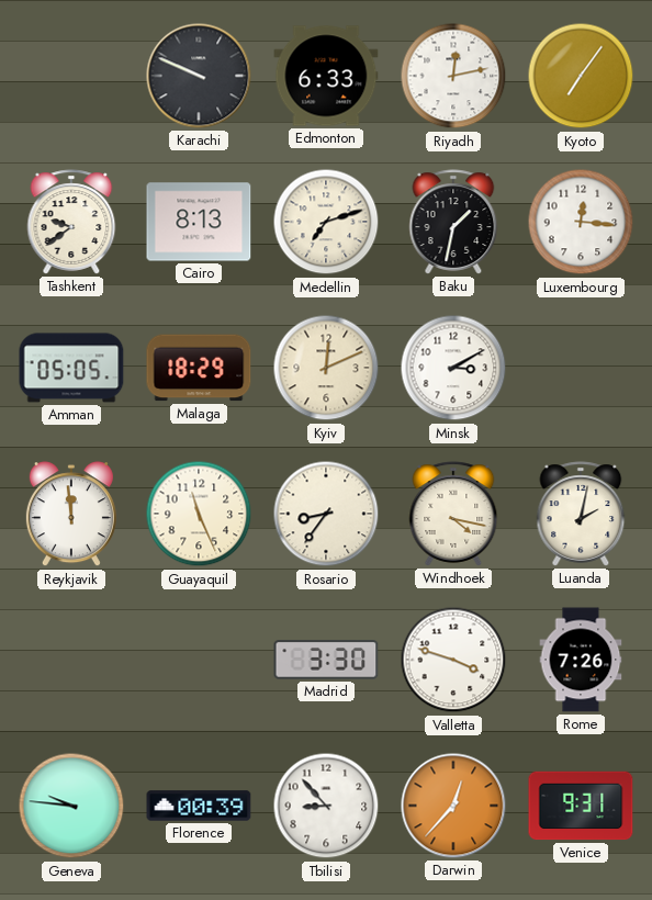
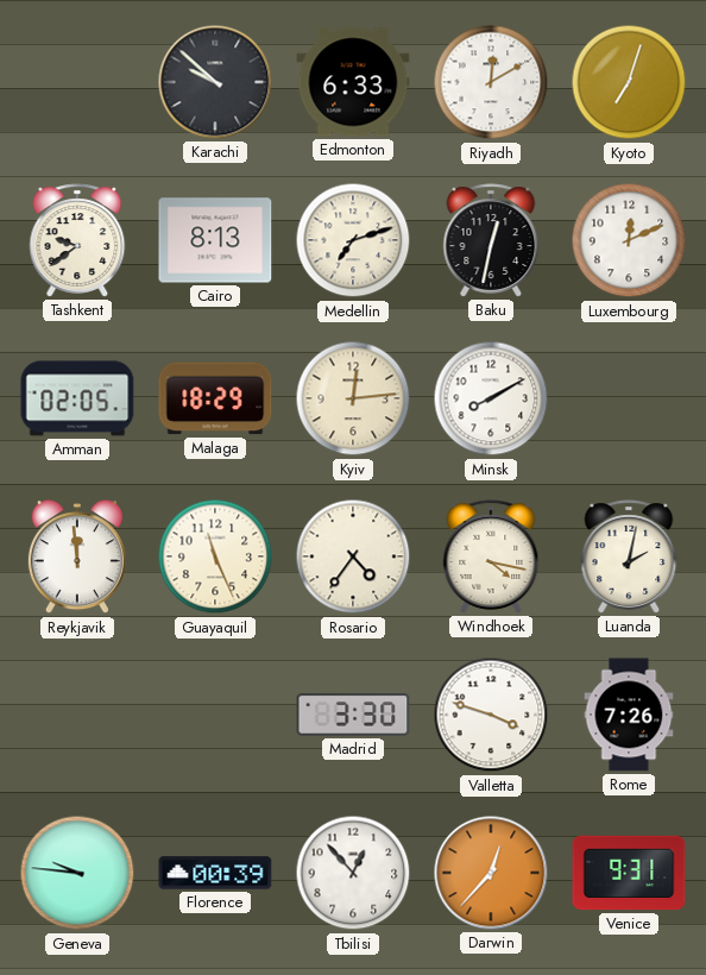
Karachi: 9:49 -> 9:52 (215, 82)
Riyadh: 12:13 -> 12:10 (491, 82)
Kyoto: 7:06 -> 7:03 (629, 82)
Baku: 1:32 -> 12:32 (491, 240)
Luxembourg: 12:16 -> 12:11 (629, 240)
Amman: 05:05 -> 02:05 (77, 398)
Kyiv: 12:11 -> 12:14 (353, 398)
Minsk: 3:10 -> 8:10 (491, 398)
Rosario: 8:36 -> 4:36 (353, 556)
Tbilisi: 8:53 -> 12:53 (353, 873)
